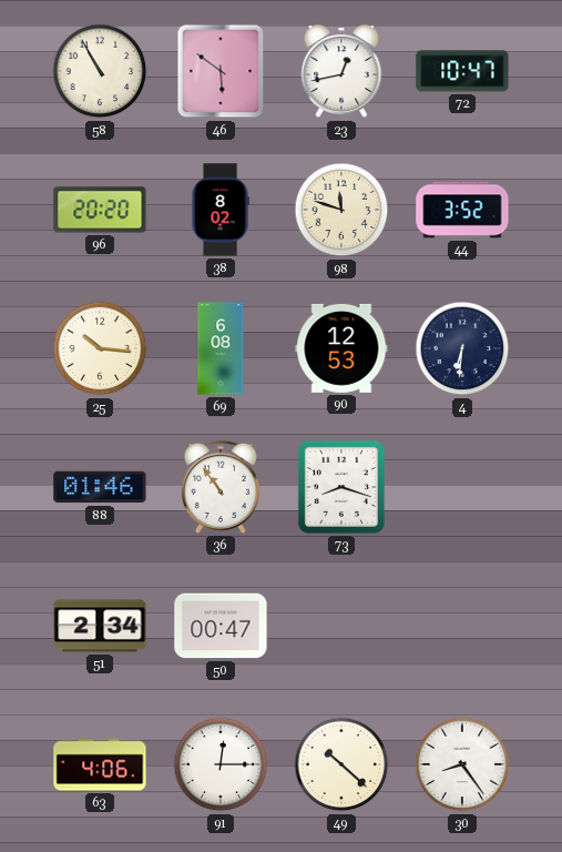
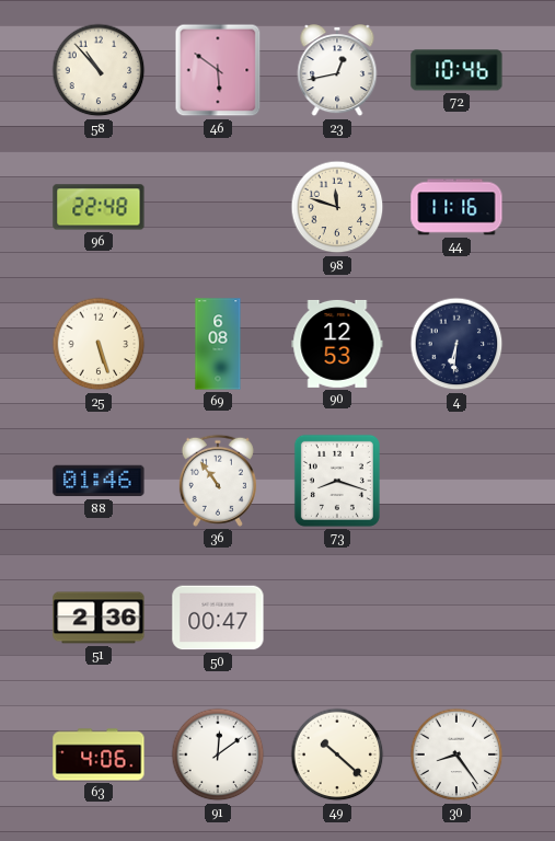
58: 10:55 -> 10:53 (99, 70)
72: 10:47 -> 10:46 (456, 70)
96: 20:20 -> 22:48 (99, 207)
38: 8:02 -> none (221, 210)
44: 3:52 -> 11:16 (456, 207)
25: 10:16 -> 5:27 (99, 344)
51: 2:34 -> 2:36 (99, 618)
91: 12:15 -> 12:09 (218, 754)
